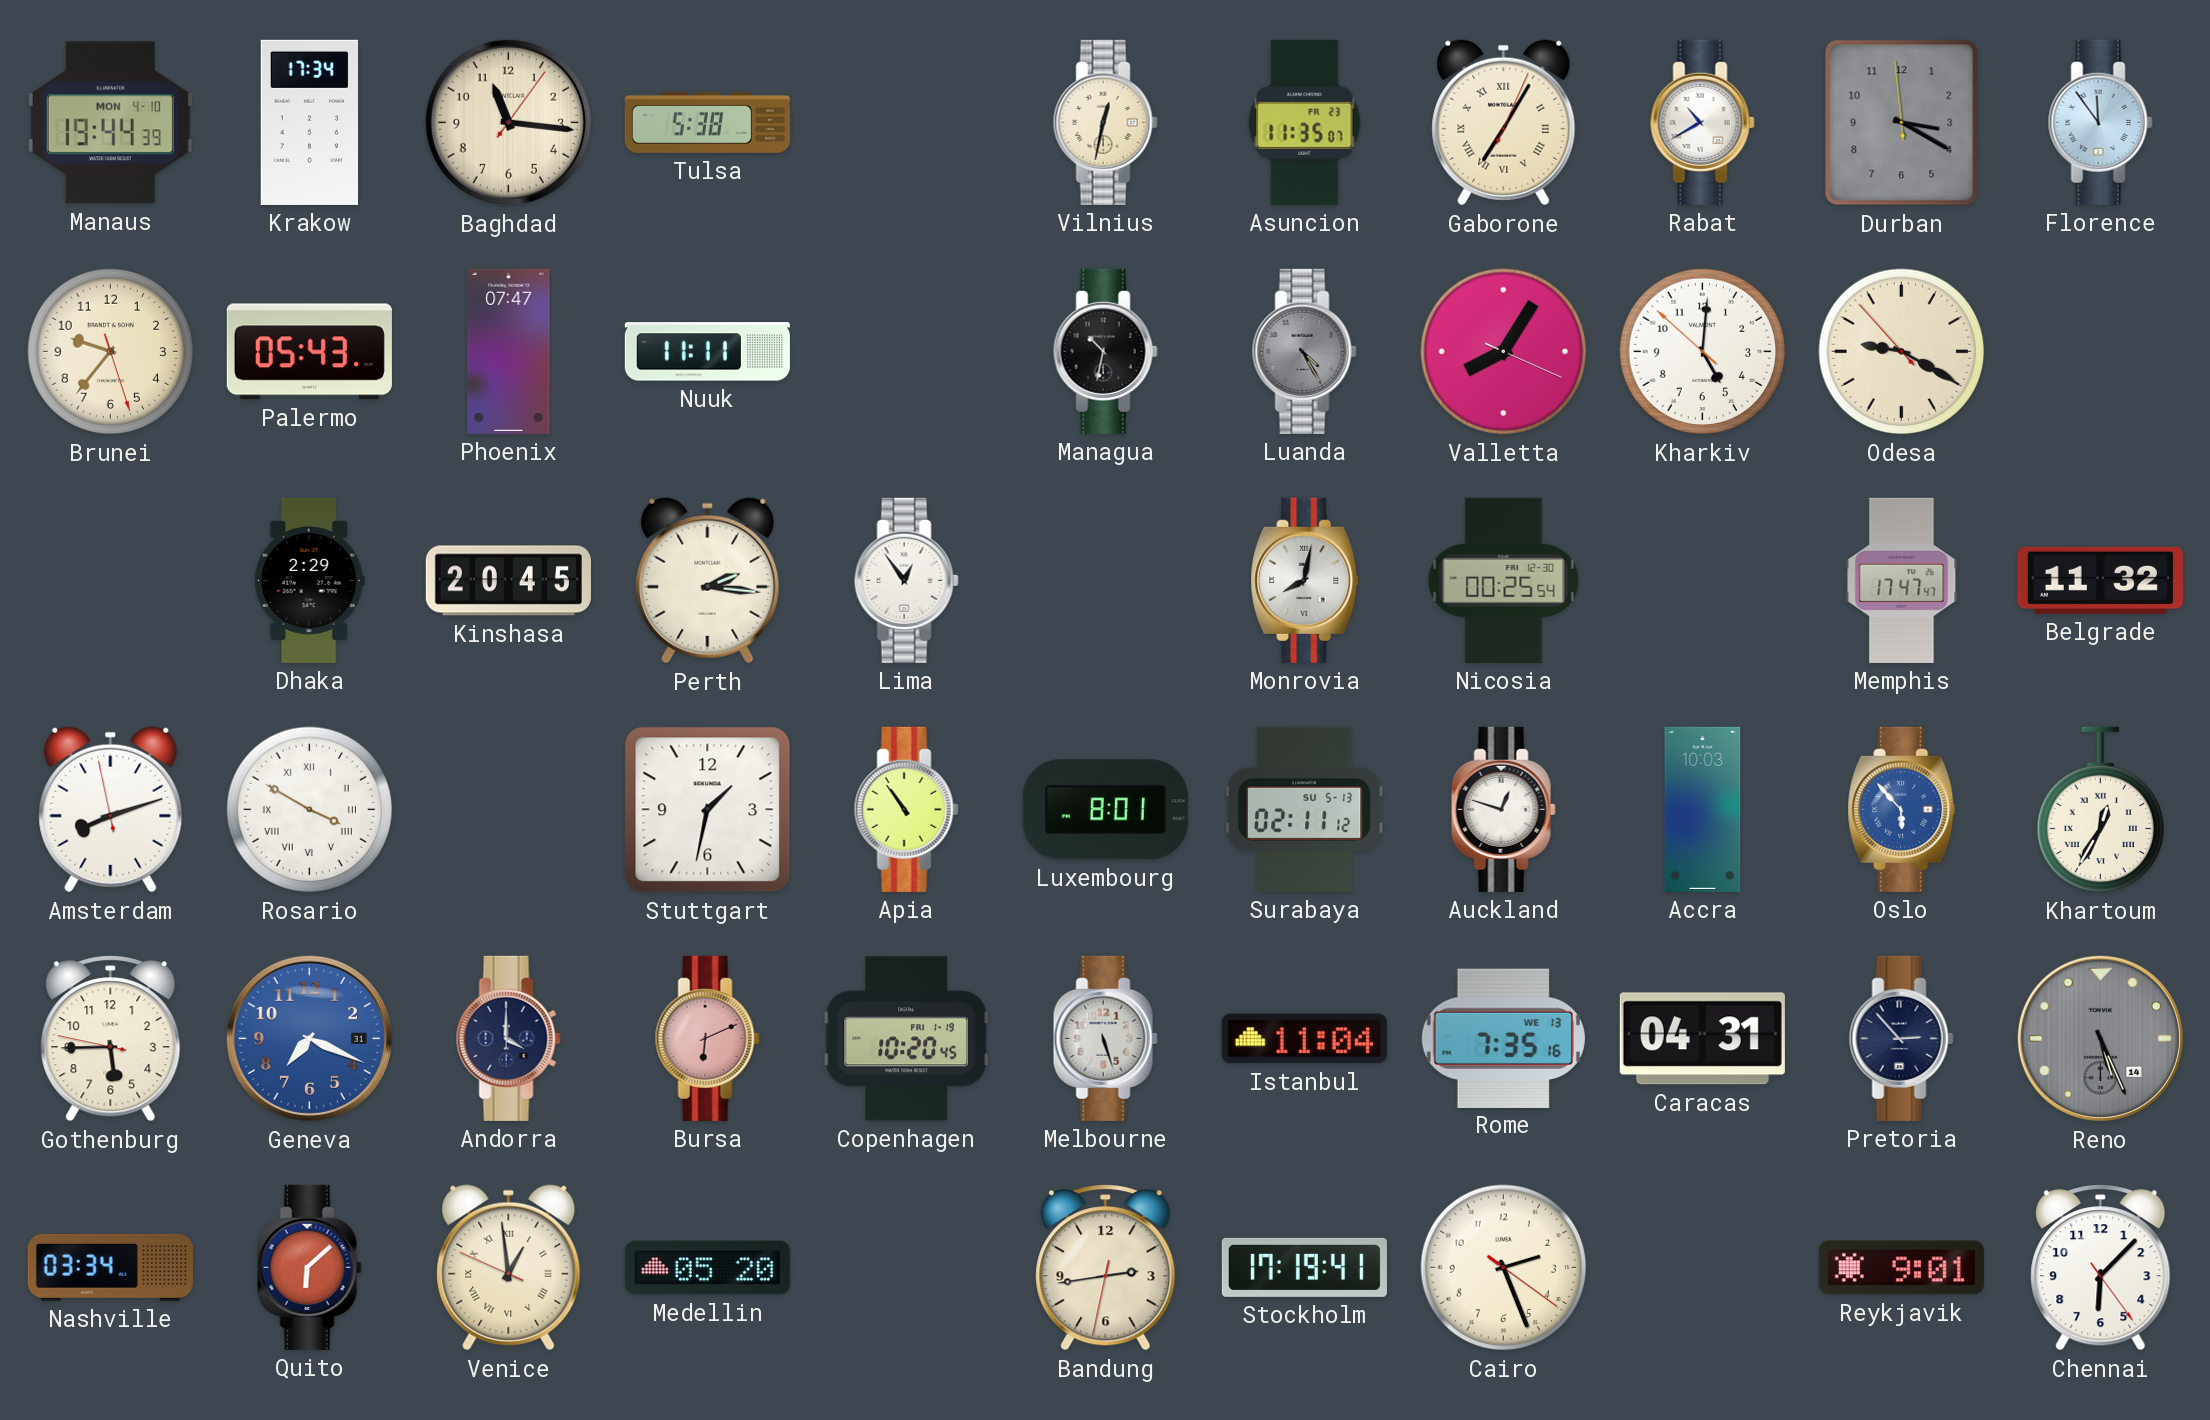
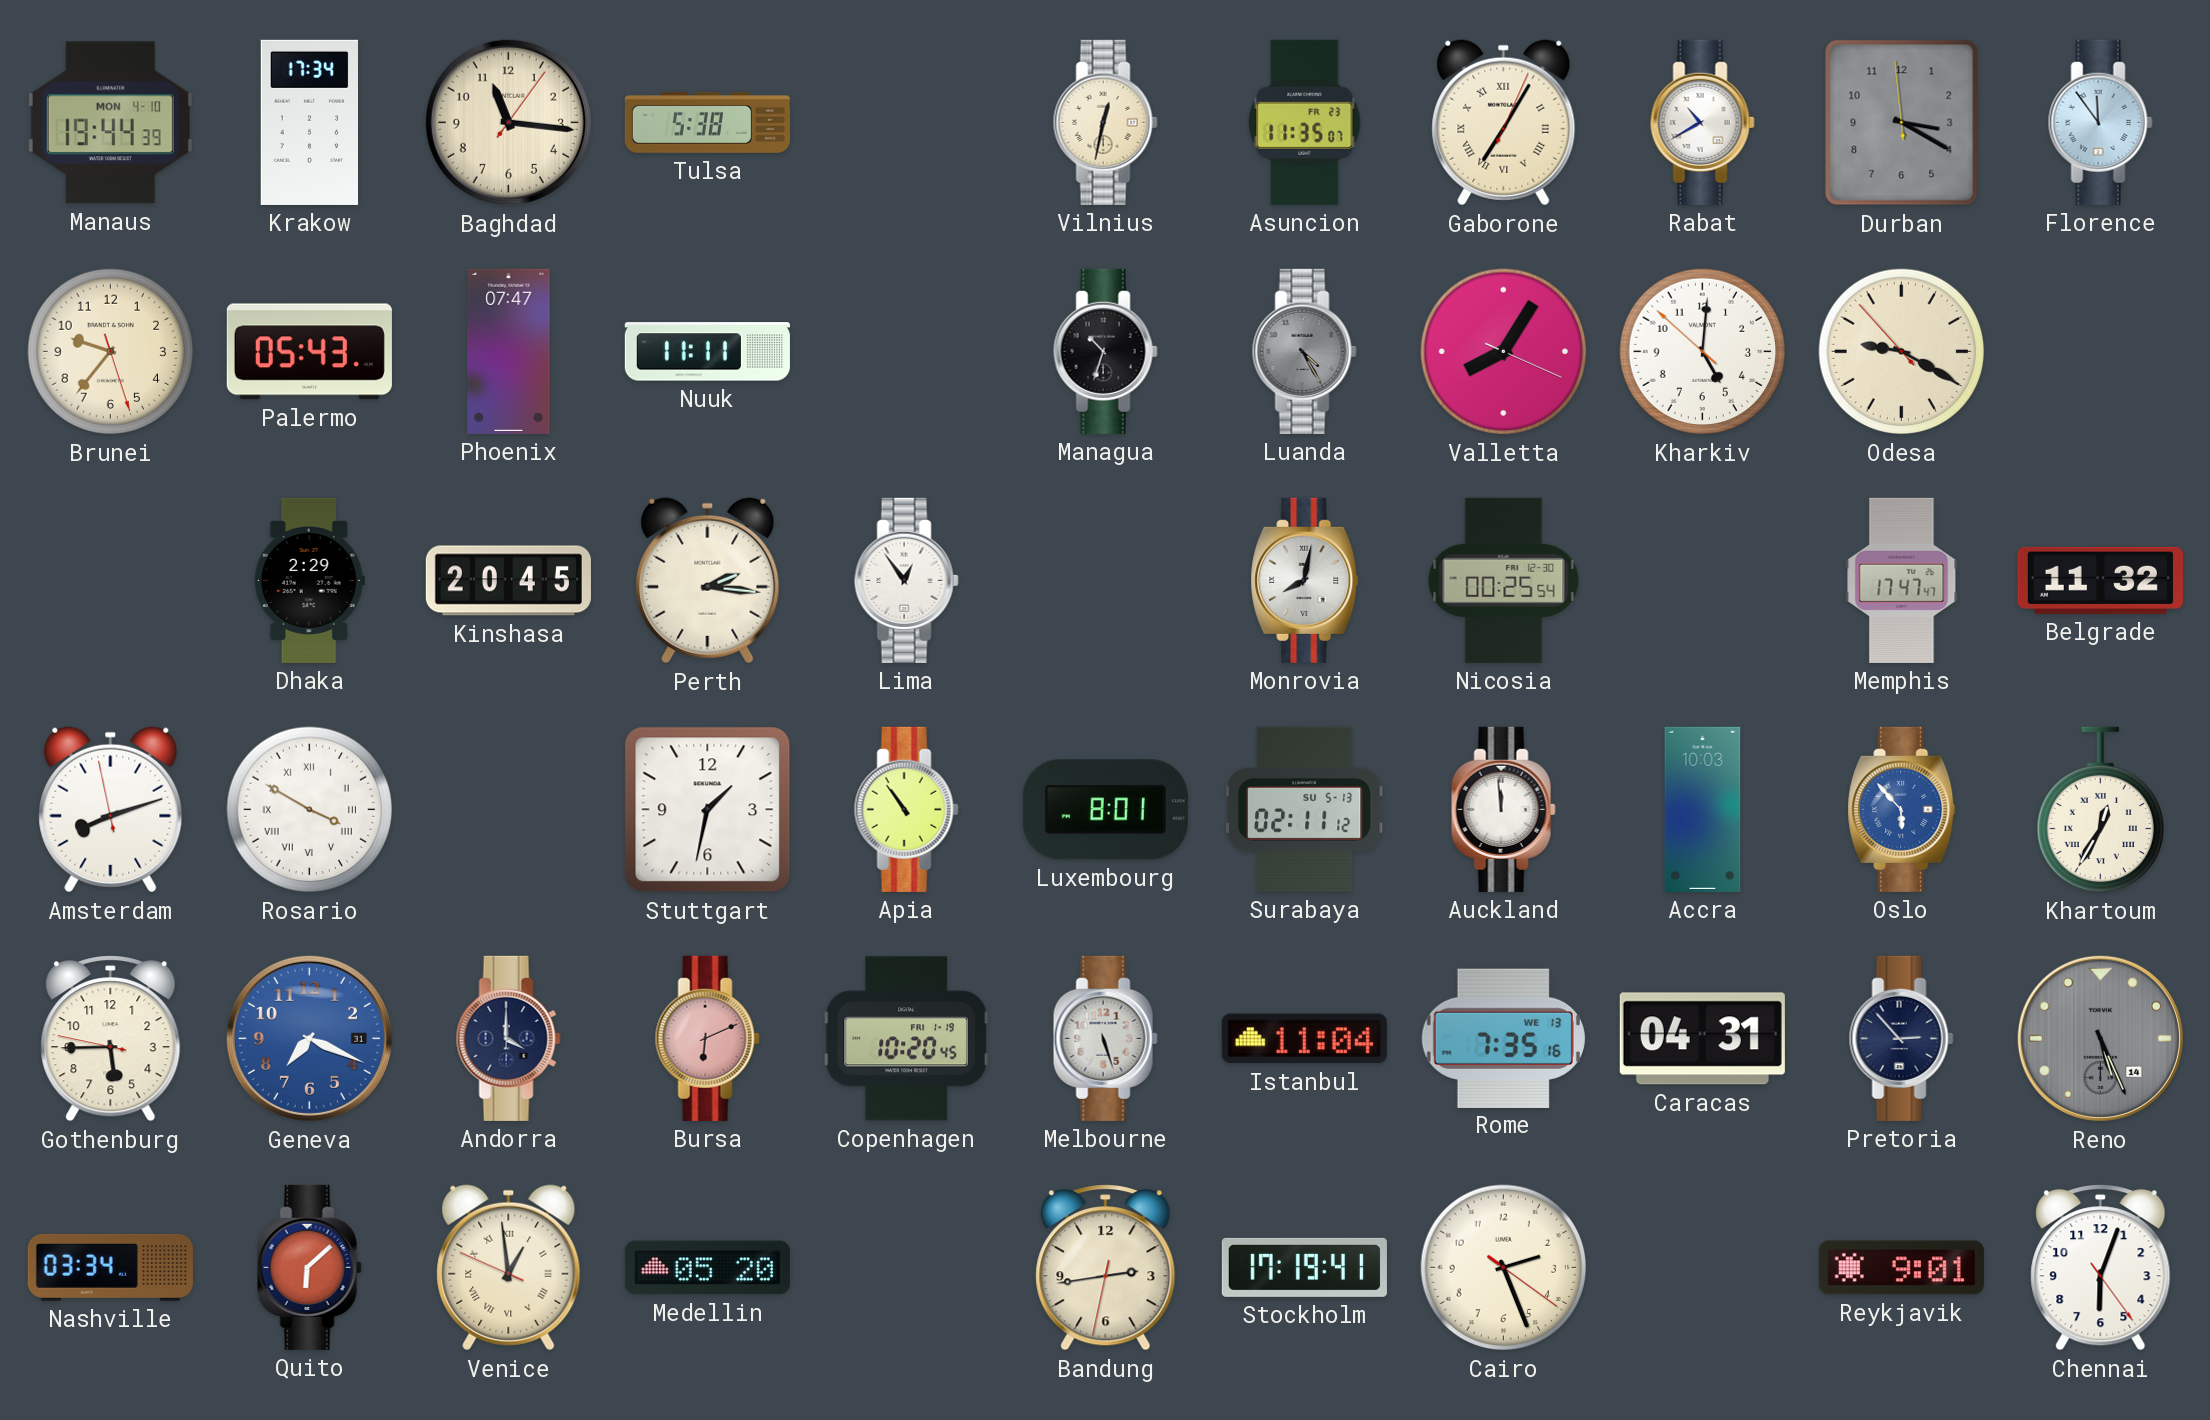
Managua: 10:32 -> 10:33 (1105, 351)
Auckland: 12:48 -> 11:59 (1503, 809)
Chennai: 6:07 -> 6:03 (2101, 1268)
